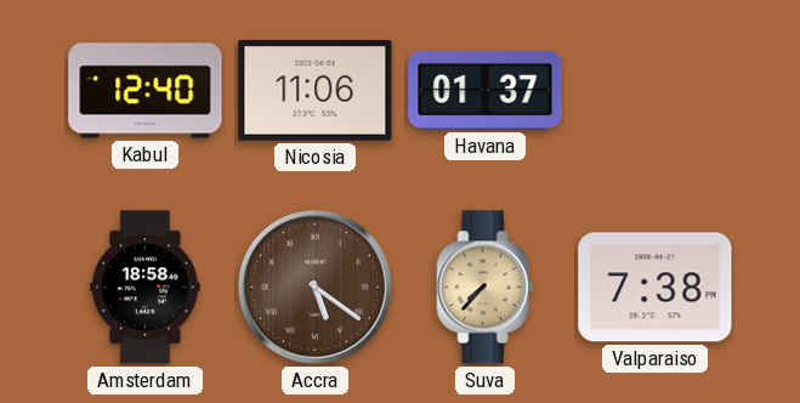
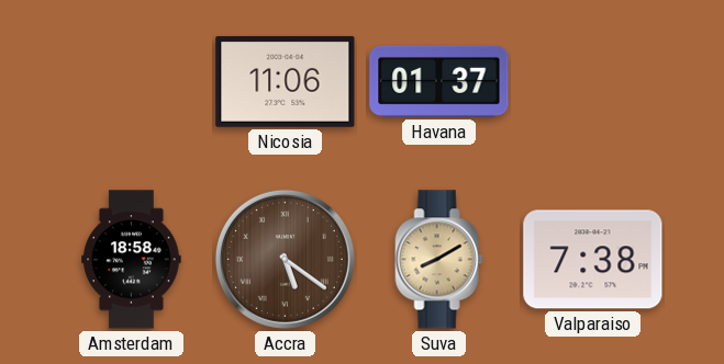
Kabul: 12:40 -> none (146, 91)
Suva: 7:37 -> 8:10 (439, 260)
